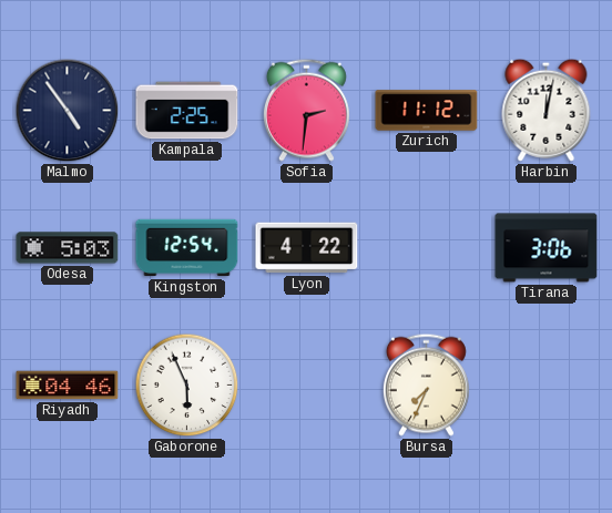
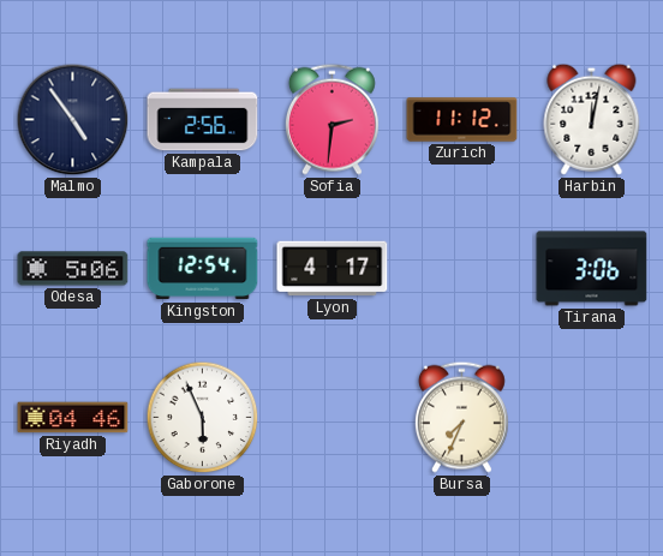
Kampala: 2:25 -> 2:56 (203, 120)
Odesa: 5:03 -> 5:06 (73, 269)
Lyon: 4:22 -> 4:17 (333, 269)
